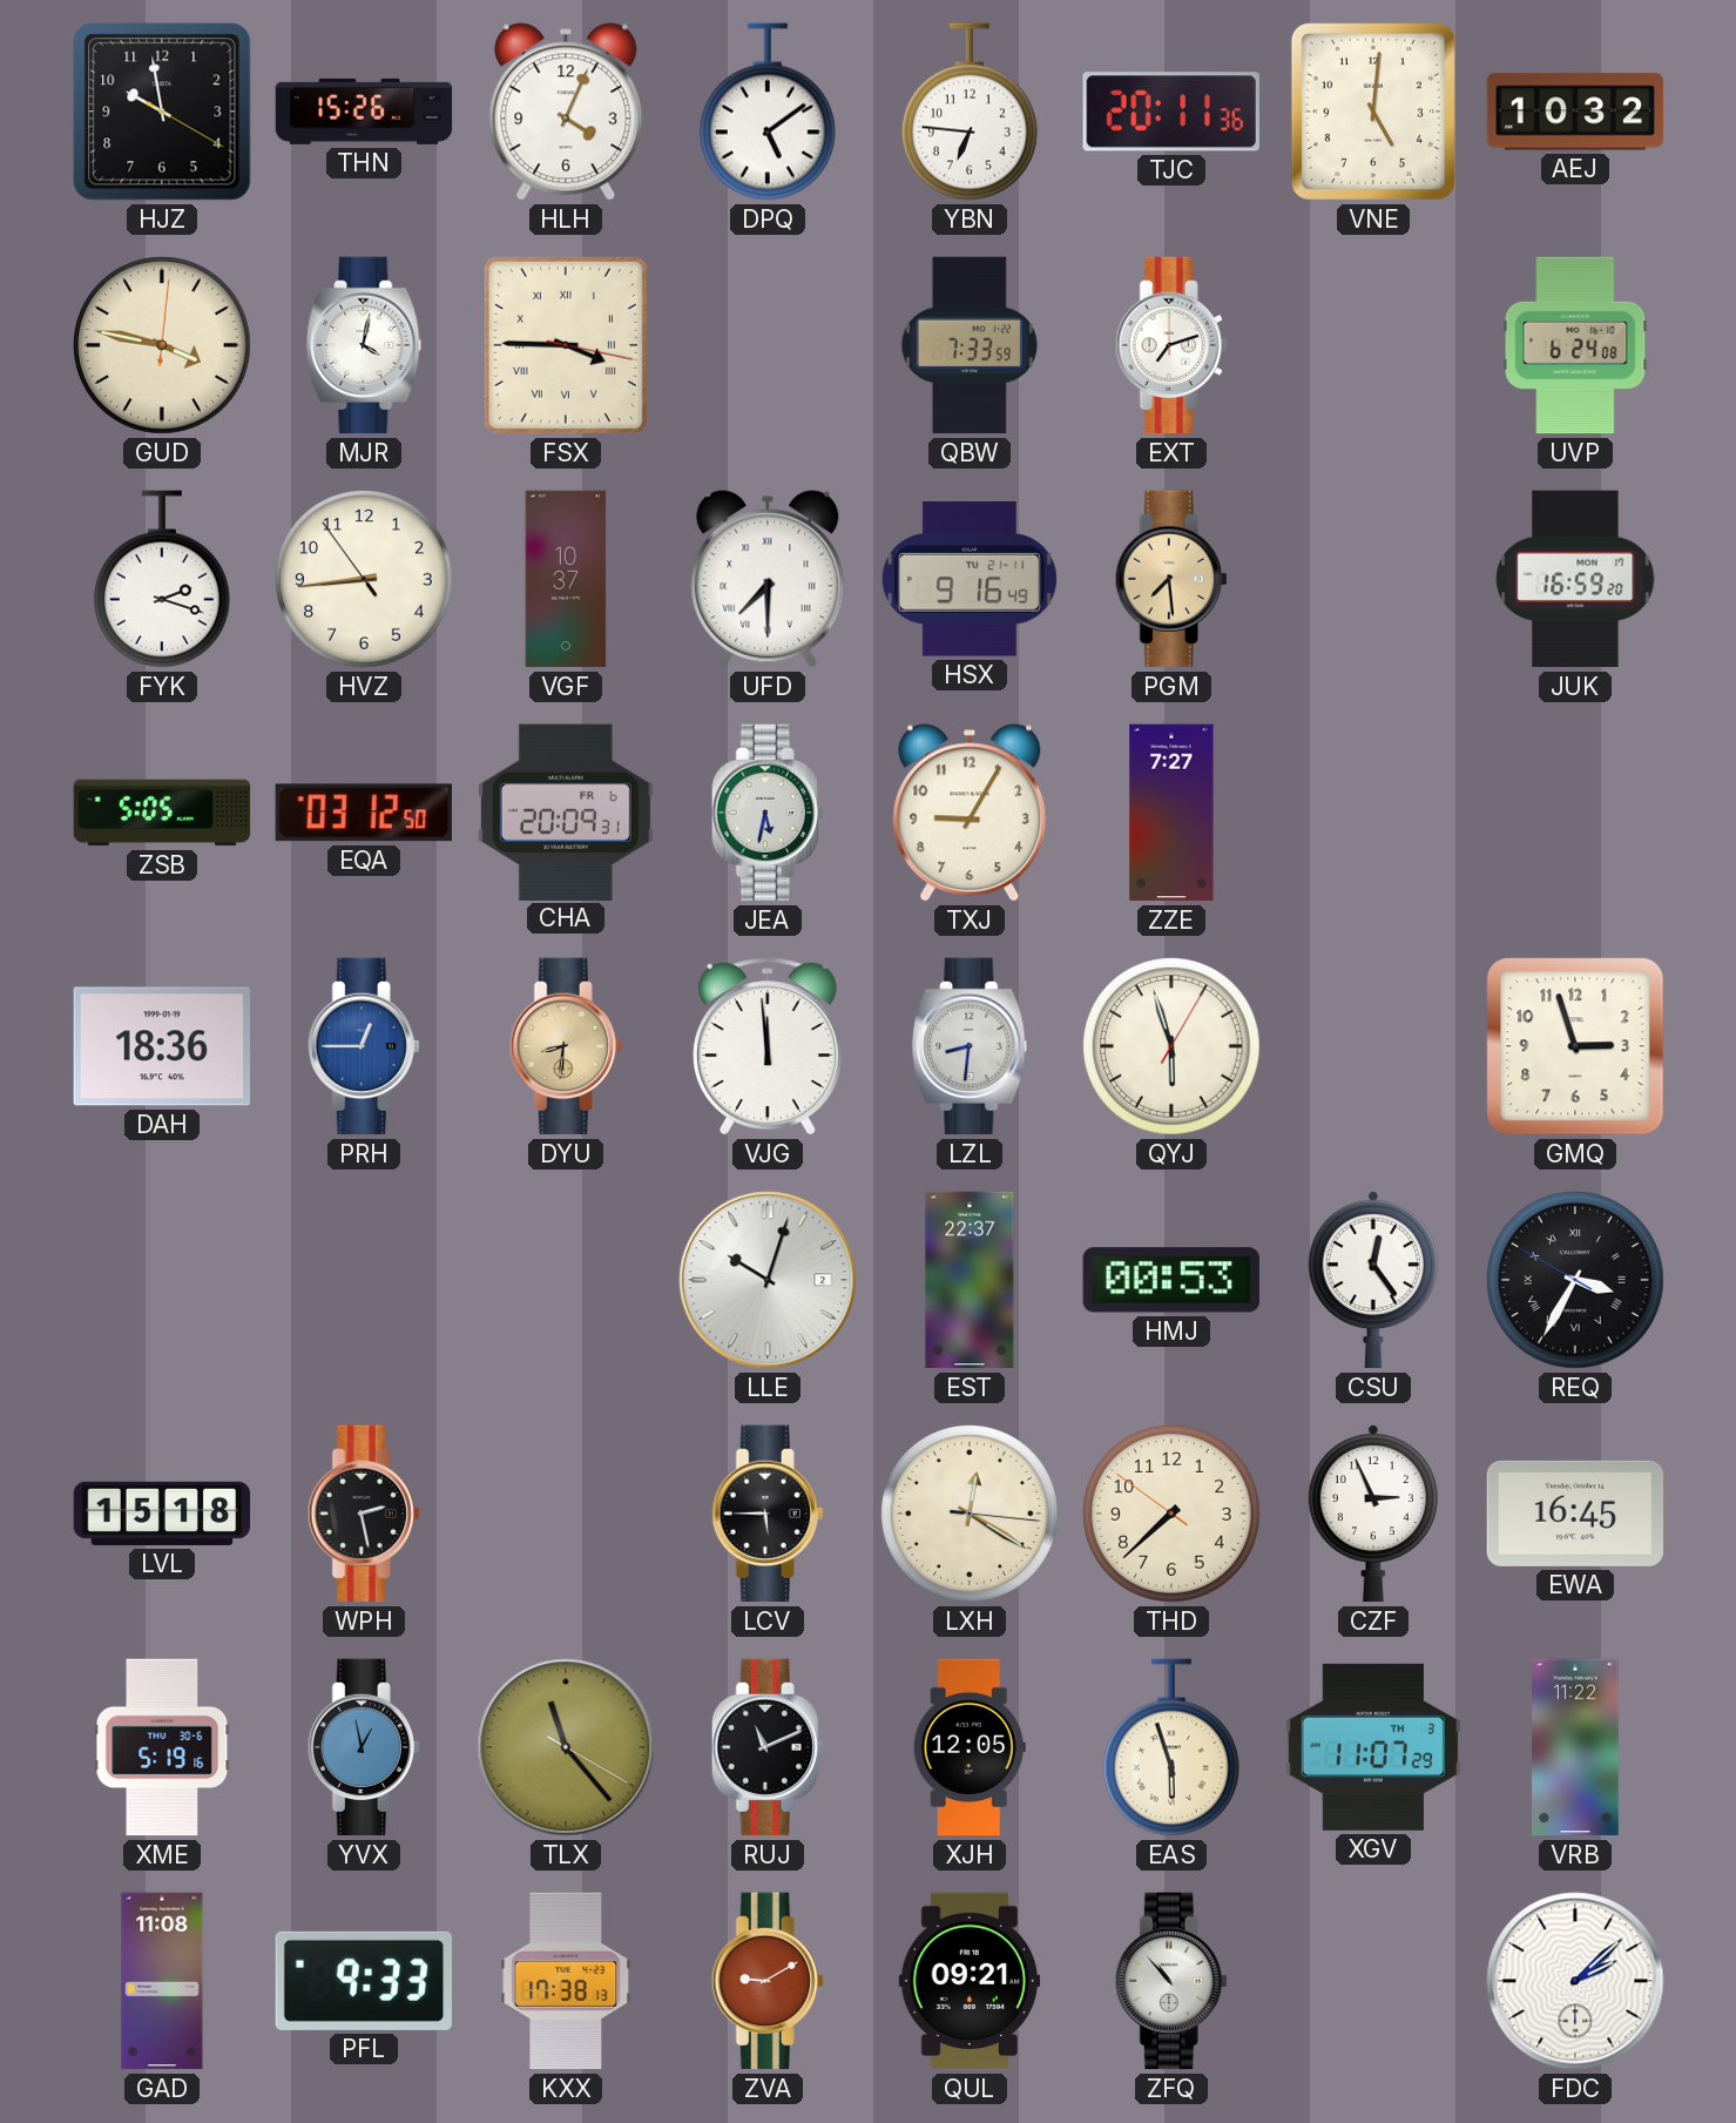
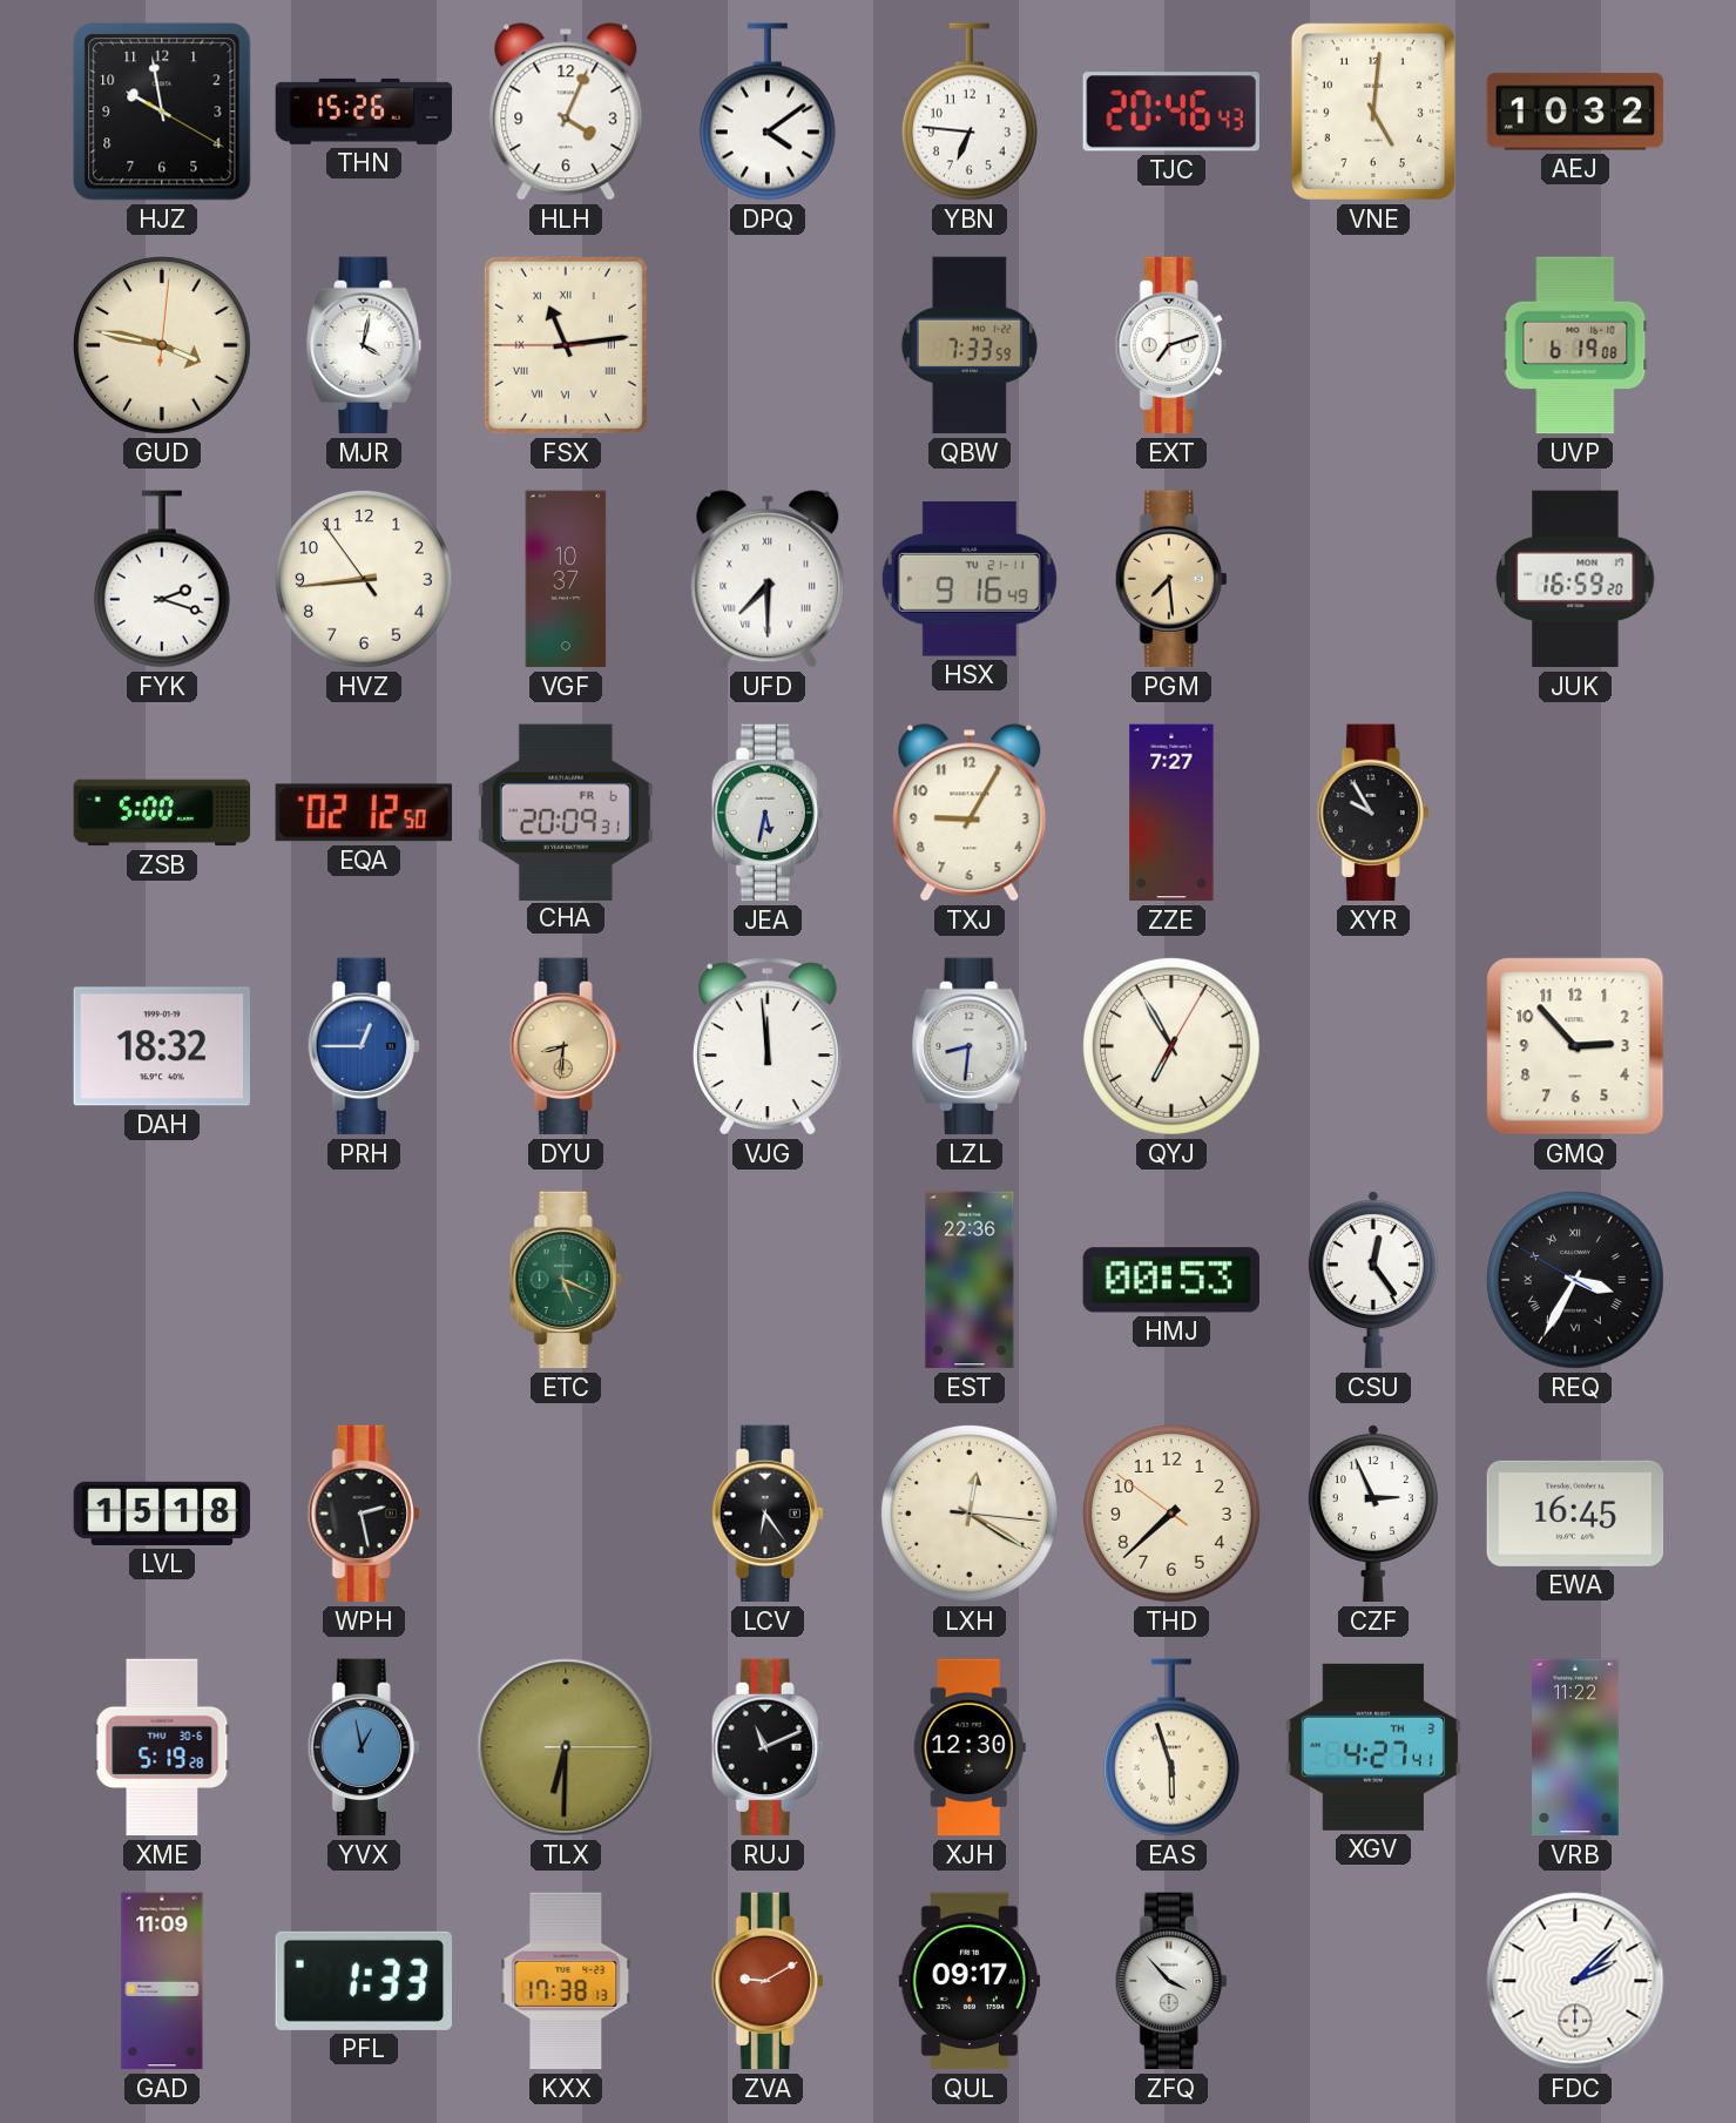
DPQ: 5:09 -> 4:09 (768, 112)
TJC: 20:11 -> 20:46 (1171, 112)
FSX: 3:45 -> 11:13 (566, 345)
UVP: 6:24 -> 6:19 (1575, 345)
ZSB: 5:05 -> 5:00 (162, 813)
EQA: 03:12 -> 02:12 (364, 813)
XYR: none -> 9:55 (1373, 813)
DAH: 18:36 -> 18:32 (161, 1046)
QYJ: 5:57 -> 6:55 (1171, 1046)
GMQ: 2:57 -> 2:53 (1575, 1046)
ETC: none -> 5:19 (566, 1280)
LLE: 10:03 -> none (768, 1280)
EST: 22:37 -> 22:36 (970, 1280)
LCV: 5:45 -> 6:24 (768, 1514)
XME: 5:19:16 -> 5:19:28 (162, 1747)
TLX: 11:23 -> 6:30 (566, 1747)
XJH: 12:05 -> 12:30 (970, 1747)
XGV: 11:07 -> 4:27 (1372, 1747)
GAD: 11:08 -> 11:09 (162, 1981)
PFL: 9:33 -> 1:33 (363, 1981)
QUL: 09:21 -> 09:17 (970, 1981)
ZFQ: 10:53 -> 3:53 (1171, 1981)
